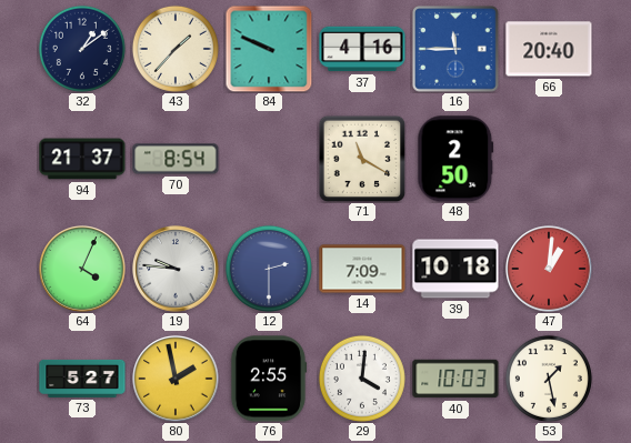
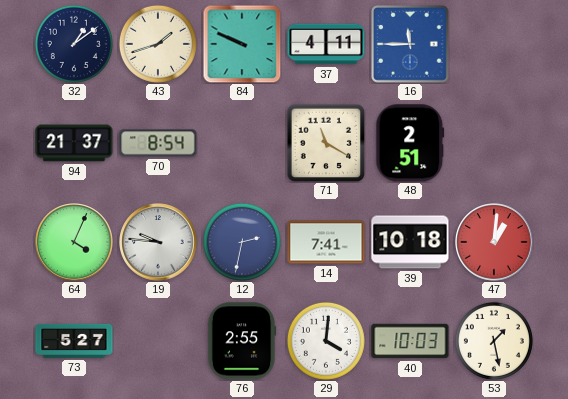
43: 1:37 -> 1:42 (158, 44)
37: 4:16 -> 4:11 (326, 44)
66: 20:40 -> none (549, 49)
48: 2:50 -> 2:51 (410, 143)
12: 2:30 -> 2:32 (242, 242)
14: 7:09 -> 7:41 (326, 242)
80: 1:58 -> none (176, 379)
